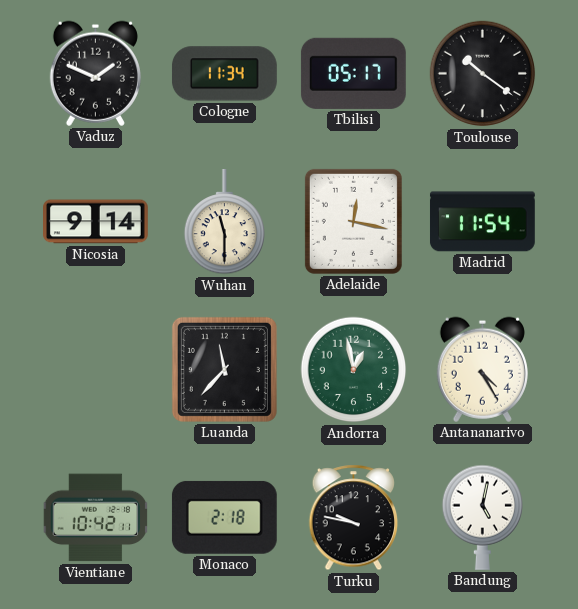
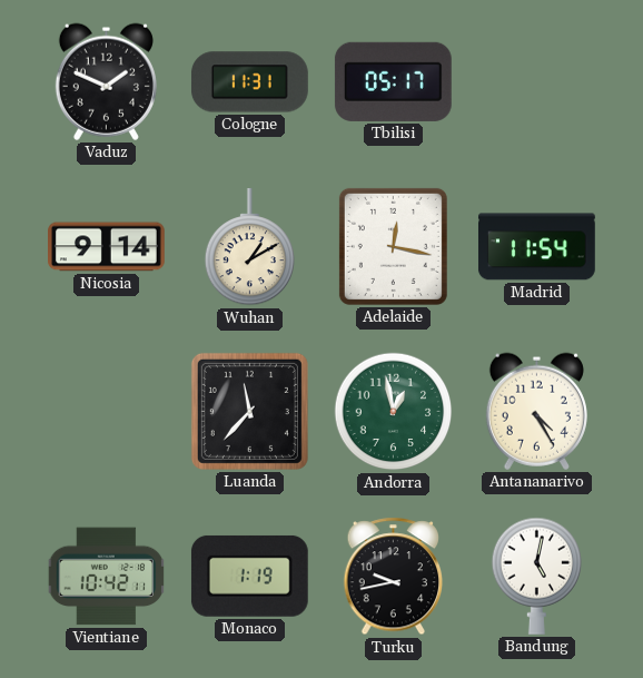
Cologne: 11:34 -> 11:31 (249, 82)
Toulouse: 10:21 -> none (483, 74)
Wuhan: 11:30 -> 1:10 (249, 248)
Monaco: 2:18 -> 1:19 (249, 576)
Turku: 9:47 -> 9:43 (394, 577)
